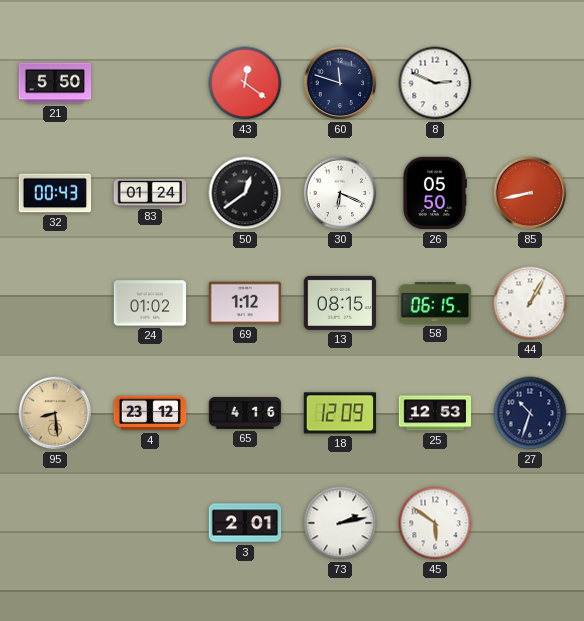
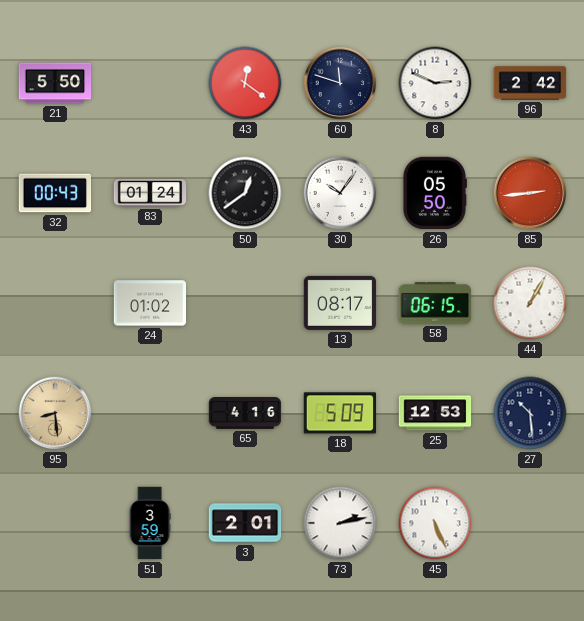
96: none -> 2:42 (530, 83)
30: 6:19 -> 10:06 (340, 193)
85: 8:43 -> 2:44 (530, 193)
69: 1:12 -> none (245, 303)
13: 08:15 -> 08:17 (340, 303)
4: 23:12 -> none (150, 413)
18: 12:09 -> 5:09 (340, 413)
27: 10:33 -> 10:29 (530, 413)
51: none -> 3:59 (150, 523)
45: 5:51 -> 5:26 (435, 523)
